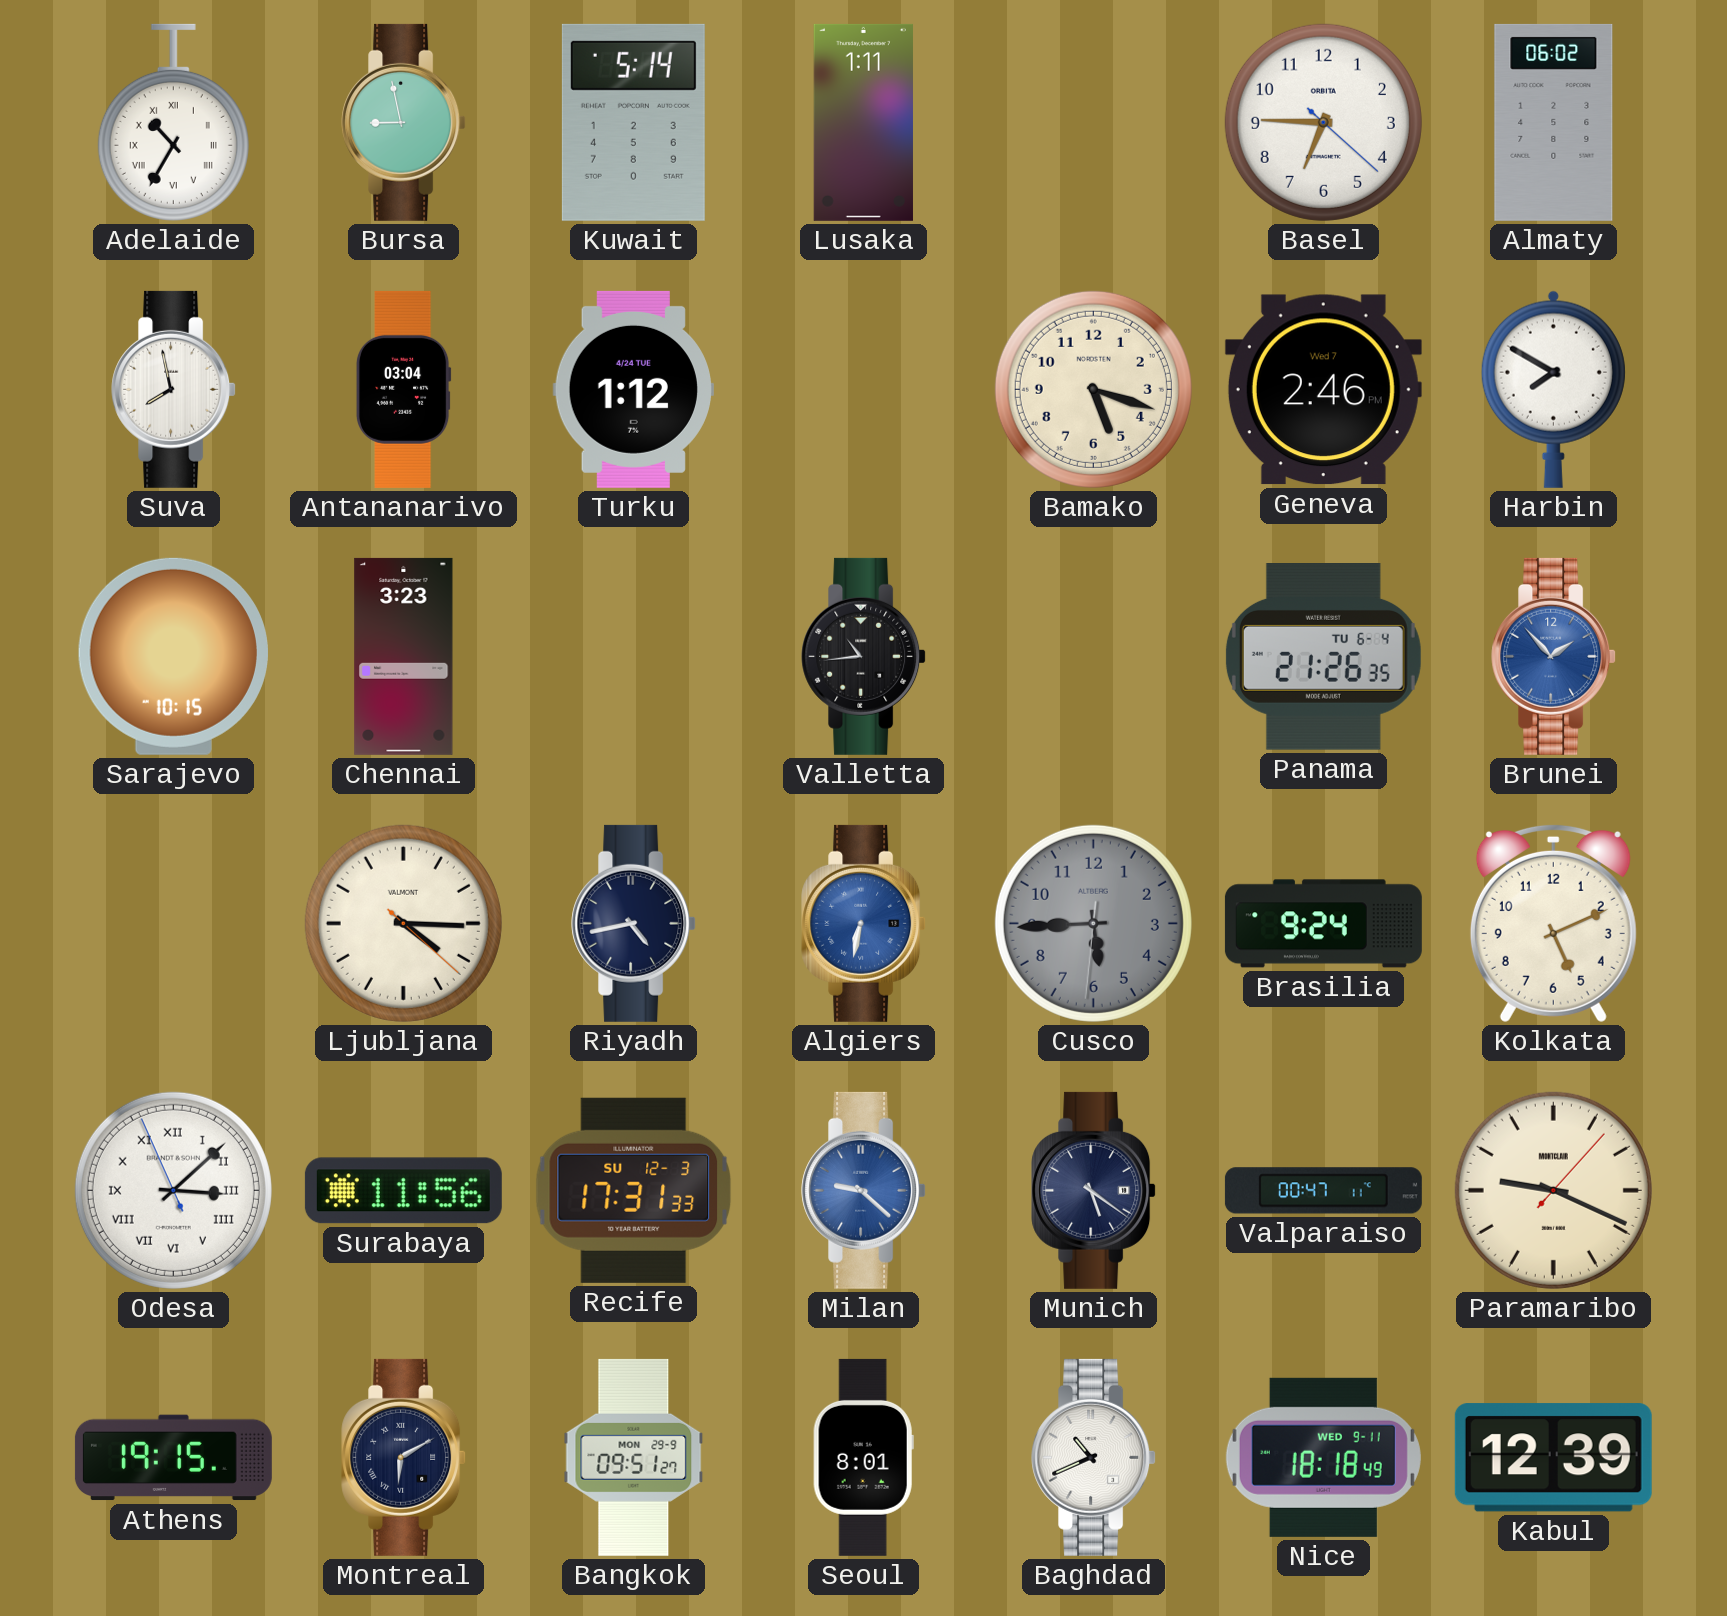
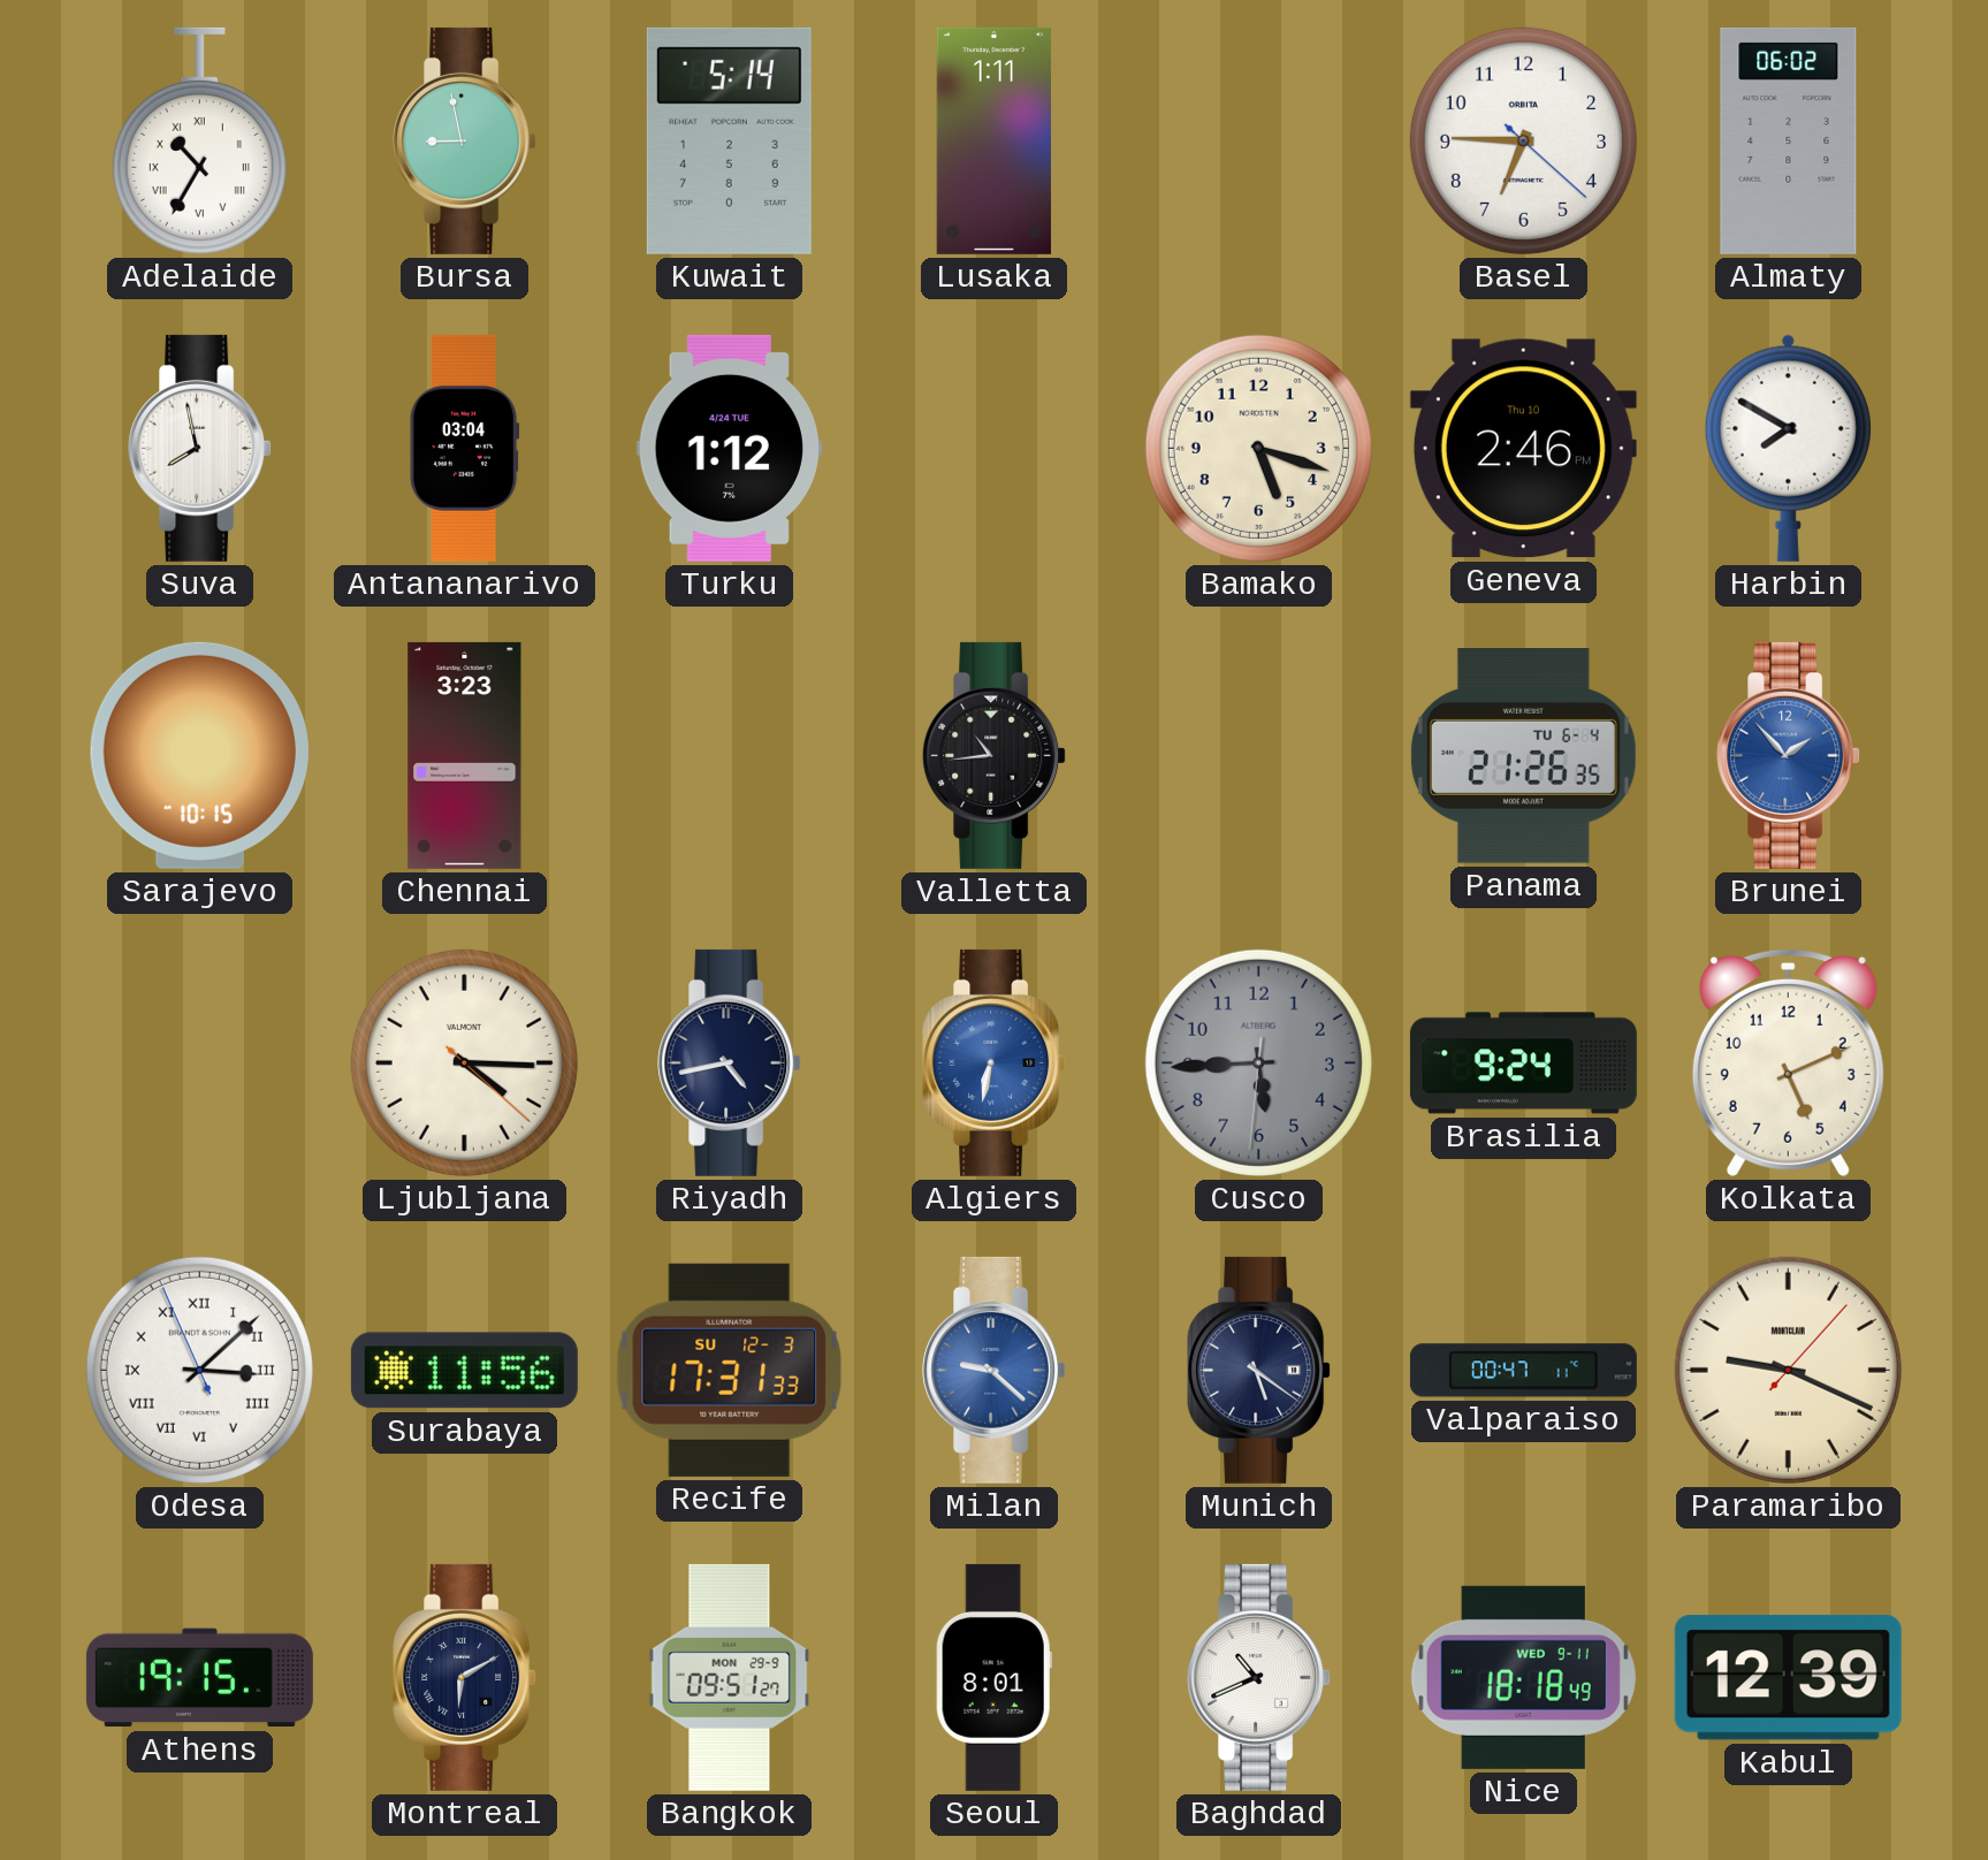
Geneva date: Wed 7 -> Thu 10 (1523, 449)
